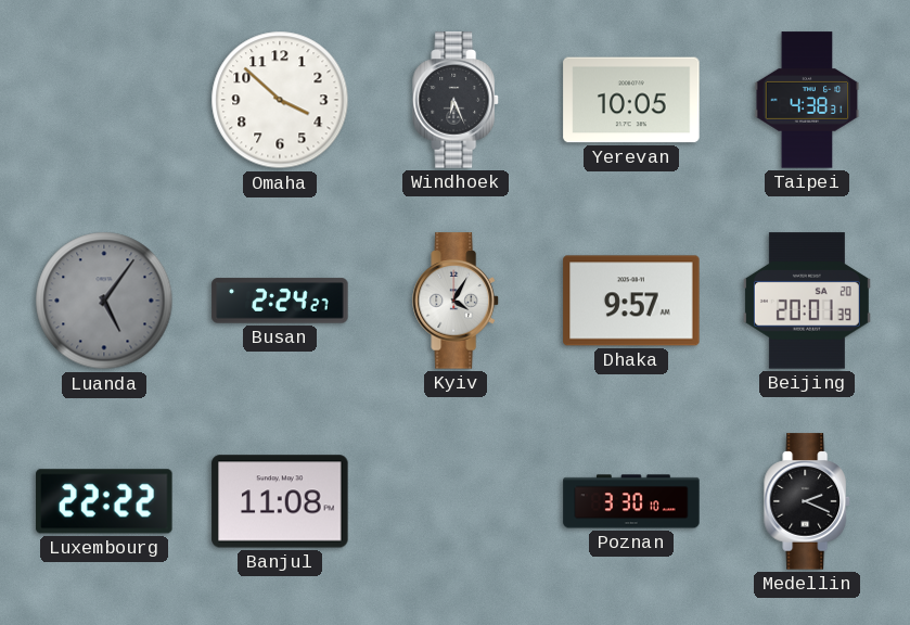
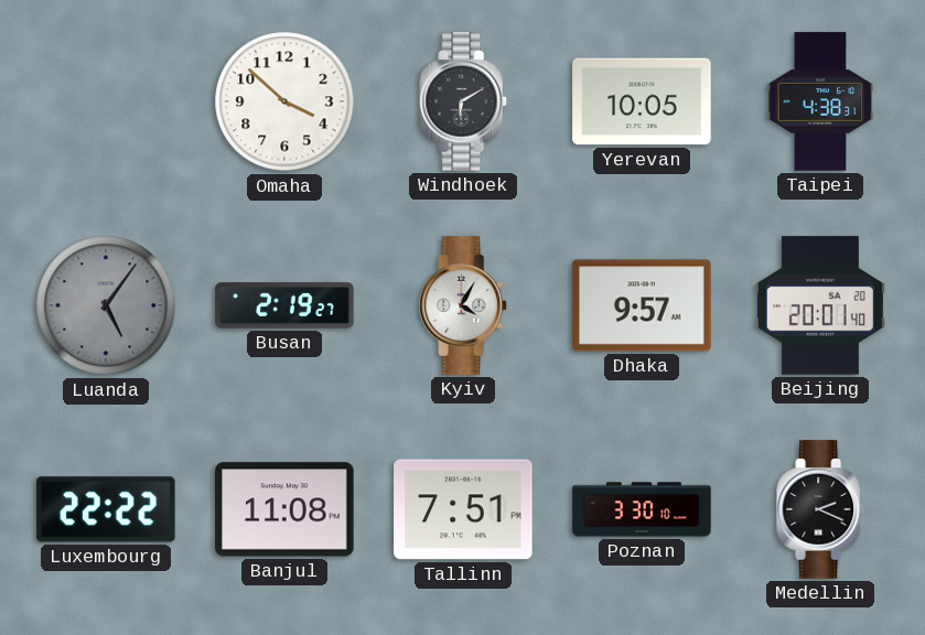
Windhoek: 6:26 -> 6:10 (463, 101)
Busan: 2:24 -> 2:19 (284, 305)
Beijing: 20:01:39 -> 20:01:40 (820, 305)
Tallinn: none -> 7:51 (463, 509)
